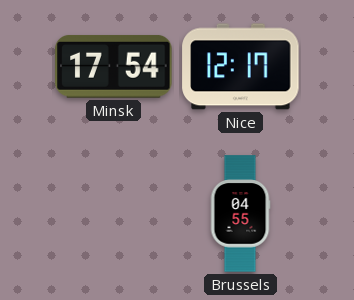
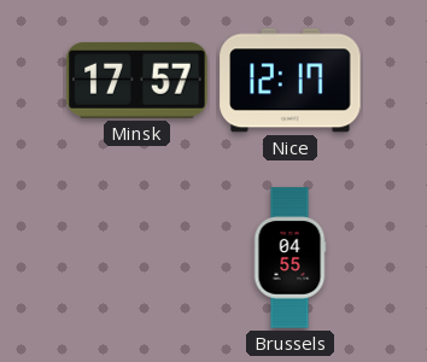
Minsk: 17:54 -> 17:57 (138, 80)
